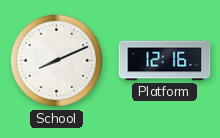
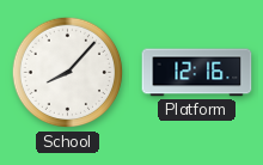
School: 8:11 -> 8:07 (68, 73)
